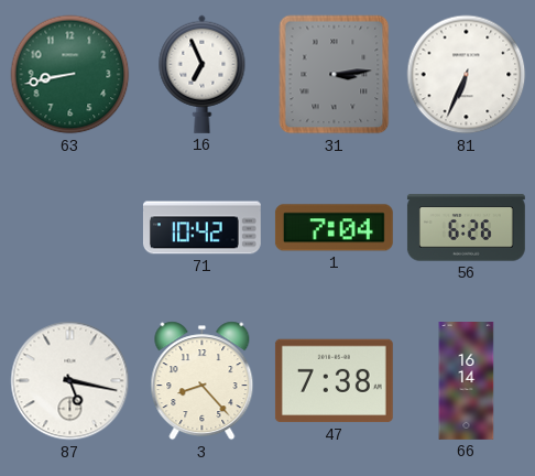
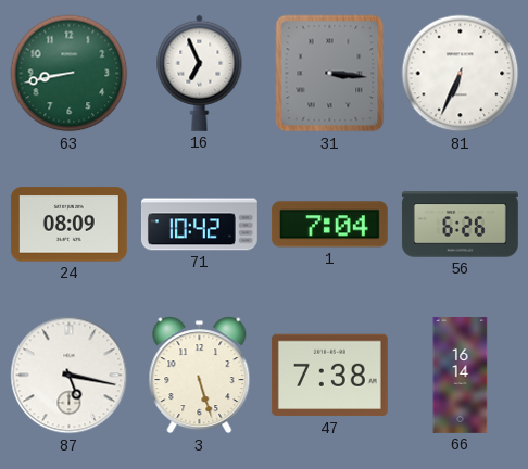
31: 3:14 -> 3:16 (330, 74)
24: none -> 08:09 (68, 225)
3: 8:23 -> 5:27 (200, 376)
